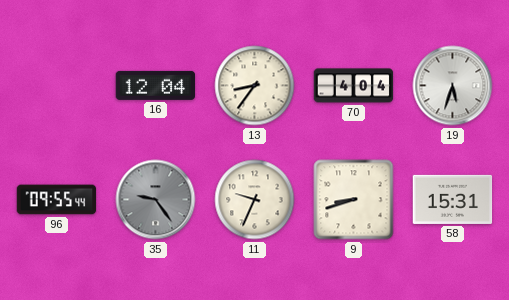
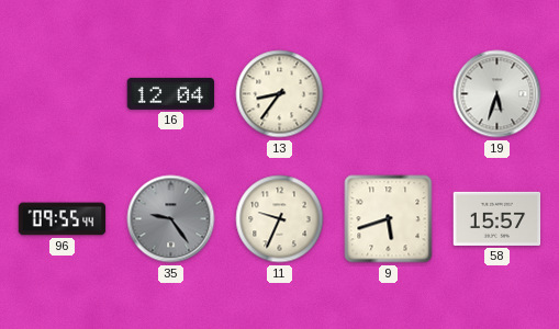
70: 4:04 -> none (354, 86)
9: 8:42 -> 5:42 (389, 219)
58: 15:31 -> 15:57 (497, 218)
